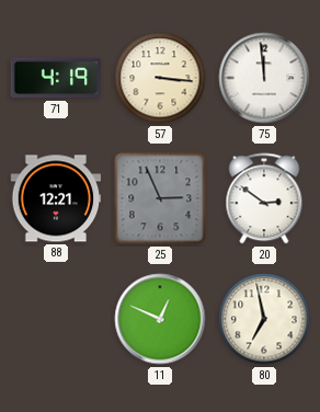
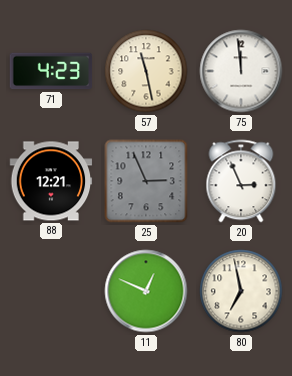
71: 4:19 -> 4:23 (51, 71)
57: 3:16 -> 11:28 (146, 71)
20: 2:51 -> 2:56 (241, 181)
